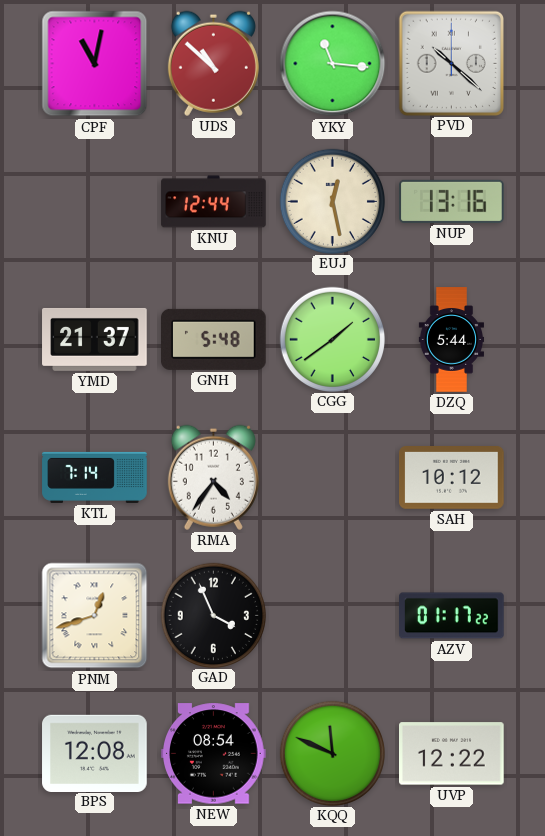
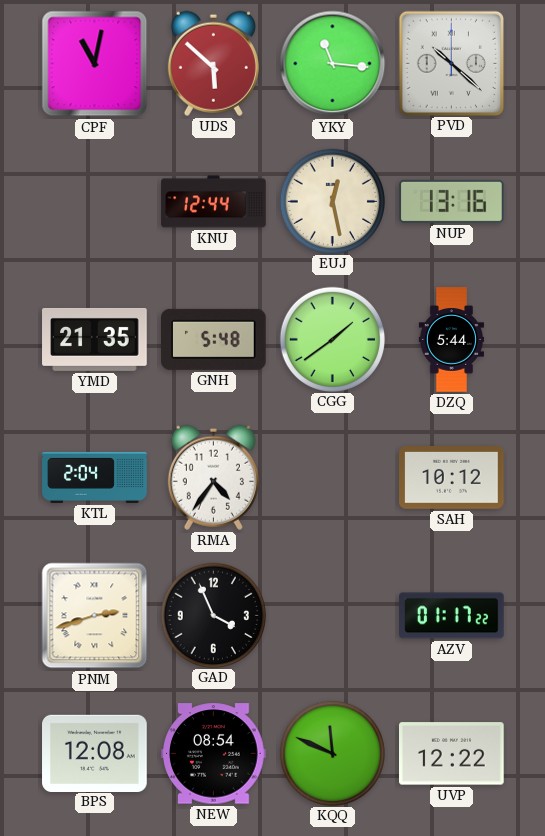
UDS: 10:52 -> 5:52 (213, 63)
YMD: 21:37 -> 21:35 (95, 339)
KTL: 7:14 -> 2:04 (95, 477)
PNM: 12:42 -> 2:42 (95, 616)
